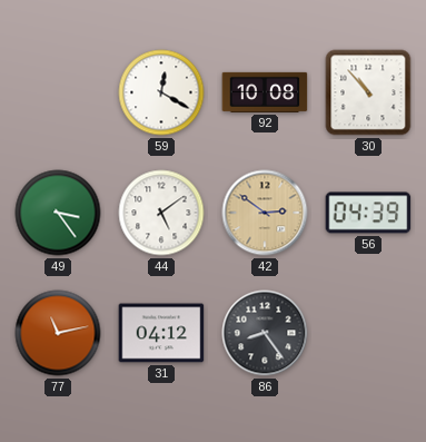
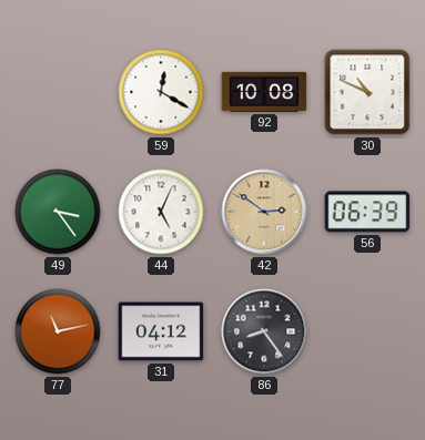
30: 10:53 -> 10:49 (367, 92)
44: 5:09 -> 5:04 (161, 212)
56: 04:39 -> 06:39 (367, 212)
